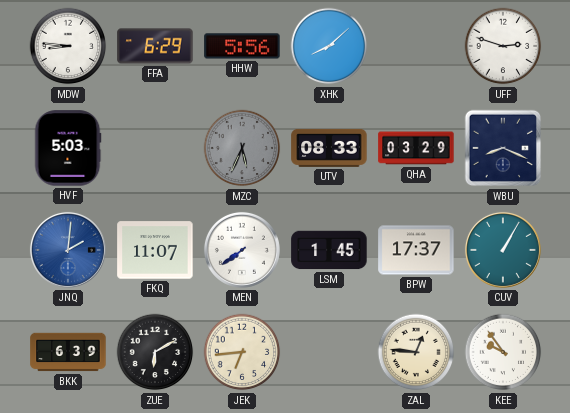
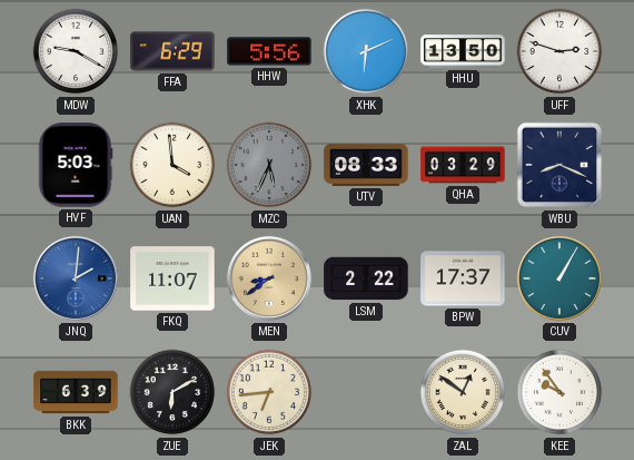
MDW: 8:46 -> 9:20 (76, 51)
XHK: 8:08 -> 6:11 (366, 51)
HHU: none -> 13:50 (463, 51)
UAN: none -> 3:59 (172, 165)
MEN: 7:39 -> 8:39 (269, 278)
MEN dial: white -> champagne (269, 278)
LSM: 1:45 -> 2:22 (366, 278)
ZAL: 12:46 -> 12:51 (463, 392)
